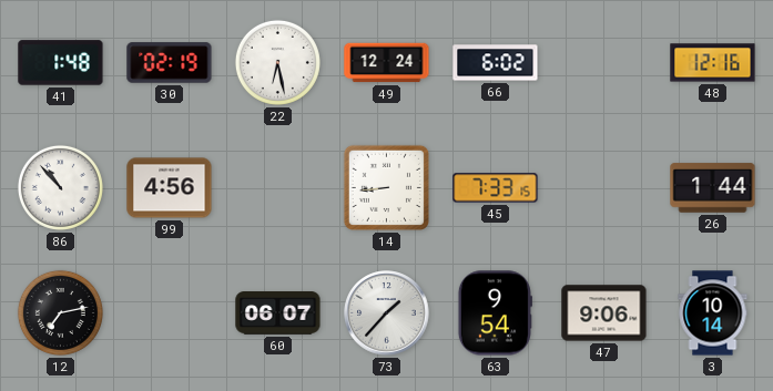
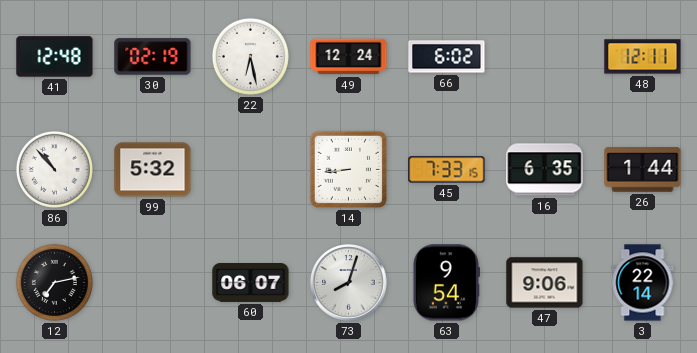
41: 1:48 -> 12:48 (55, 57)
48: 12:16 -> 12:11 (643, 57)
99: 4:56 -> 5:32 (153, 170)
16: none -> 6:35 (545, 170)
73: 1:37 -> 8:03 (349, 283)
3: 10:14 -> 22:14 (643, 283)
